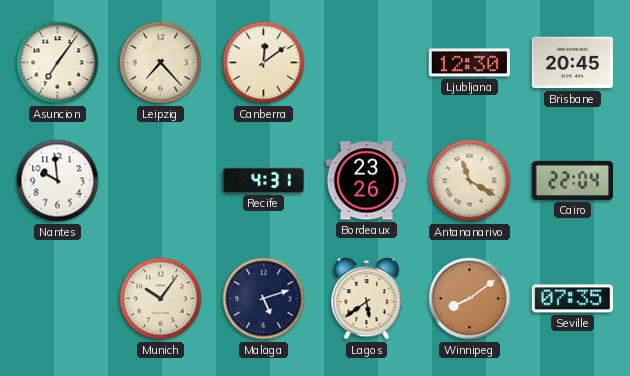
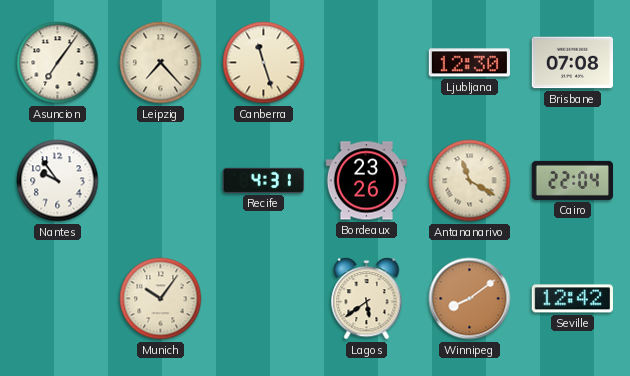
Canberra: 12:09 -> 11:27 (264, 63)
Brisbane: 20:45 -> 07:08 (573, 63)
Nantes: 9:59 -> 9:54 (58, 181)
Malaga: 5:12 -> none (264, 299)
Seville: 07:35 -> 12:42 (572, 299)
